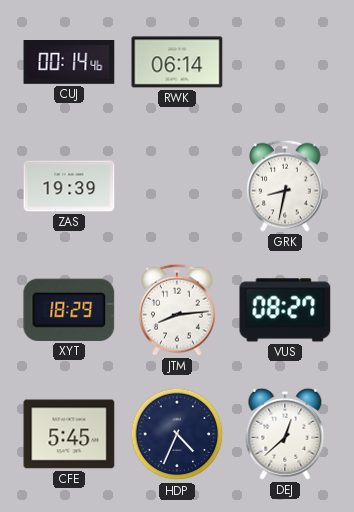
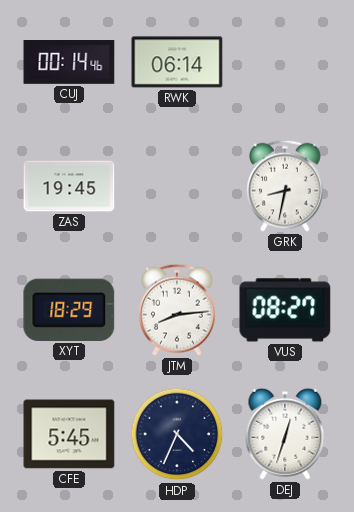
ZAS: 19:39 -> 19:45 (69, 186)
DEJ: 12:38 -> 12:33 (285, 434)
